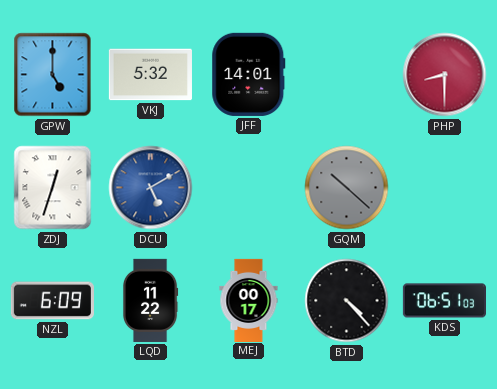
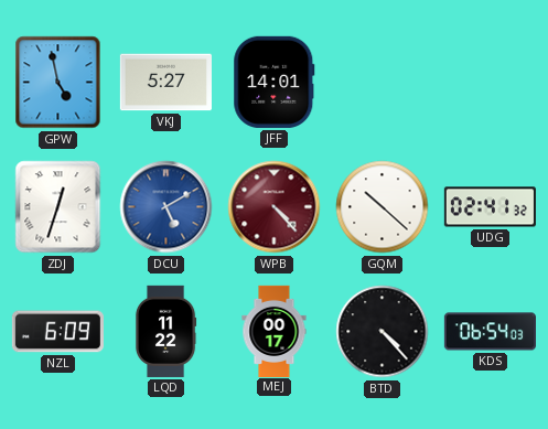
GPW: 5:00 -> 4:58 (58, 83)
VKJ: 5:32 -> 5:27 (165, 83)
PHP: 8:30 -> none (445, 75)
WPB: none -> 4:23 (275, 207)
GQM dial: grey -> white (383, 207)
UDG: none -> 02:41 (490, 207)
KDS: 06:51 -> 06:54 (490, 332)
